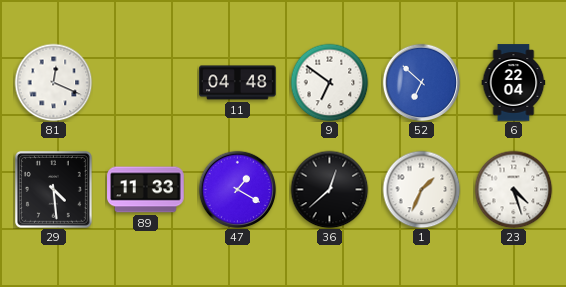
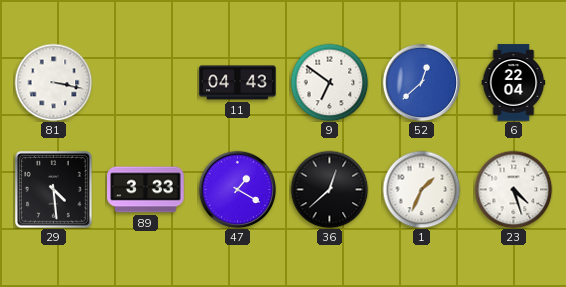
81: 12:19 -> 3:17 (53, 82)
11: 04:48 -> 04:43 (238, 83)
52: 6:52 -> 12:38 (421, 82)
89: 11:33 -> 3:33 (146, 190)
